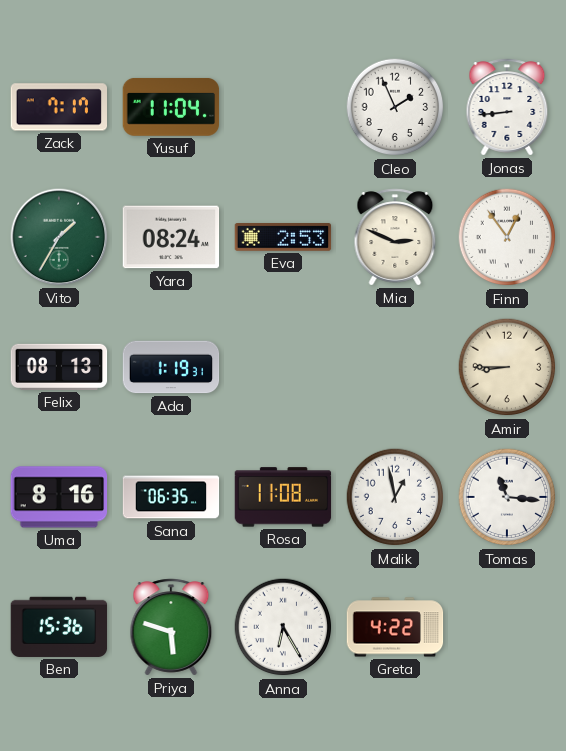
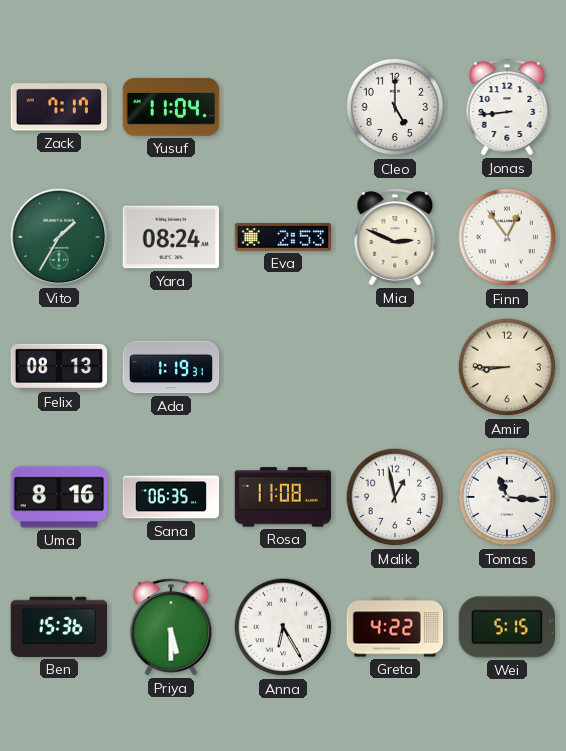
Cleo: 1:56 -> 5:00 (395, 107)
Priya: 5:48 -> 5:30 (171, 627)
Wei: none -> 5:15 (506, 627)
